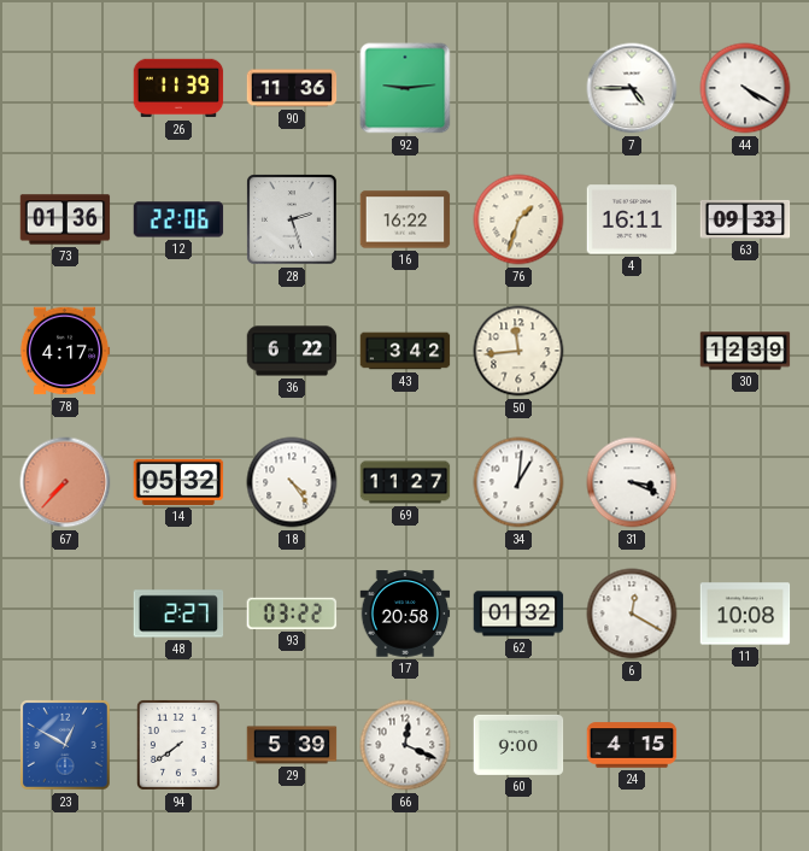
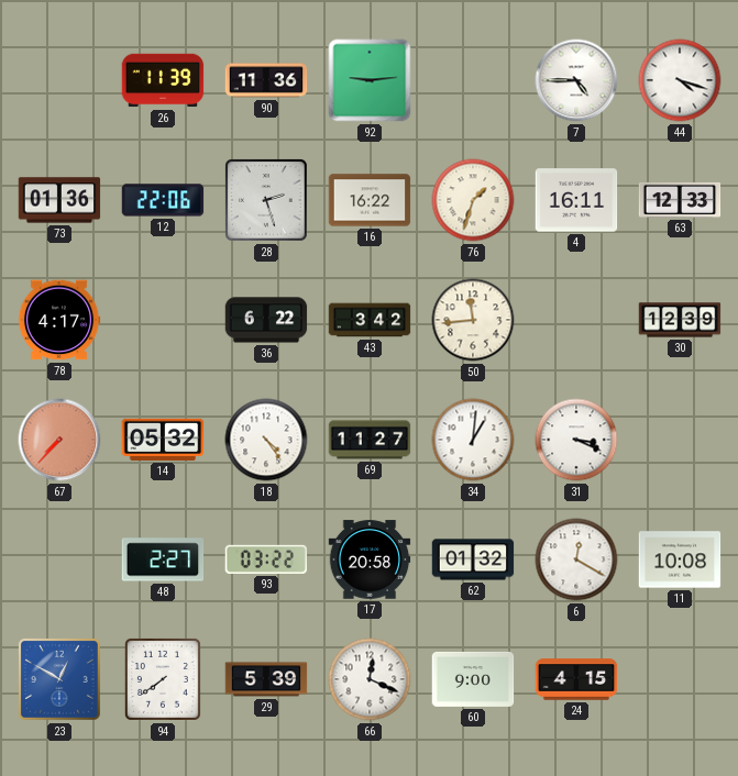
44: 4:20 -> 4:18 (680, 80)
63: 09:33 -> 12:33 (680, 200)
